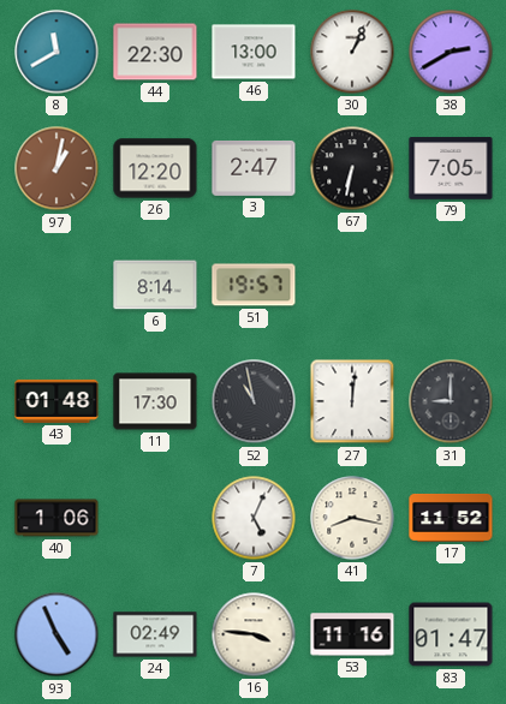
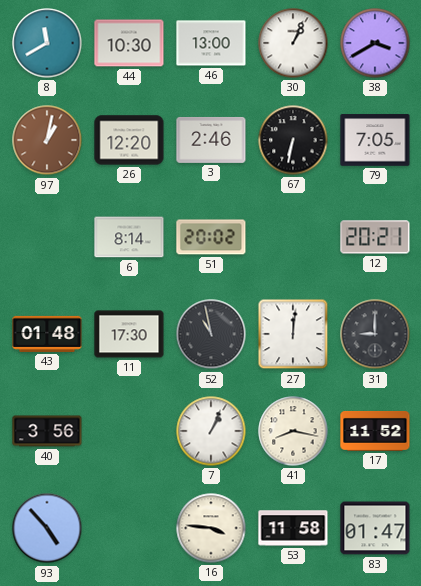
44: 22:30 -> 10:30 (129, 43)
38: 2:40 -> 3:40 (375, 43)
3: 2:47 -> 2:46 (211, 140)
51: 19:57 -> 20:02 (211, 237)
12: none -> 20:21 (375, 237)
40: 1:06 -> 3:56 (47, 431)
7: 5:04 -> 1:04 (211, 431)
93: 4:56 -> 4:53 (47, 528)
24: 02:49 -> none (155, 634)
53: 11:16 -> 11:58 (293, 528)
